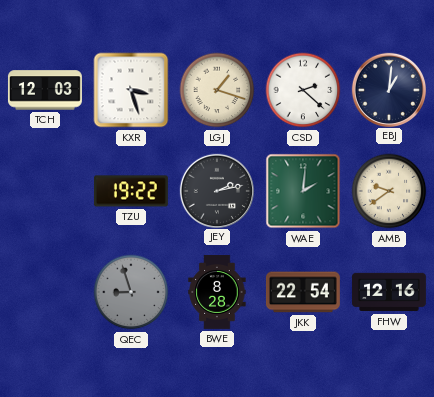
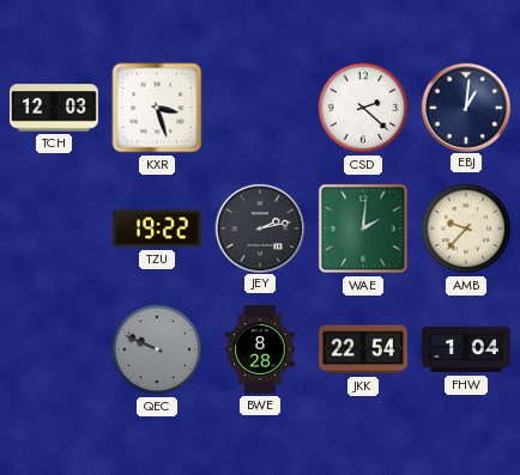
LGJ: 1:18 -> none (217, 90)
AMB: 9:39 -> 9:37 (466, 229)
QEC: 8:57 -> 9:49 (157, 349)
FHW: 12:16 -> 1:04 (466, 349)
